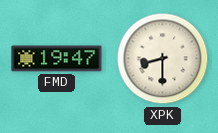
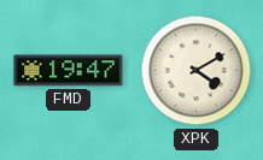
XPK: 8:30 -> 4:10 (197, 71)
